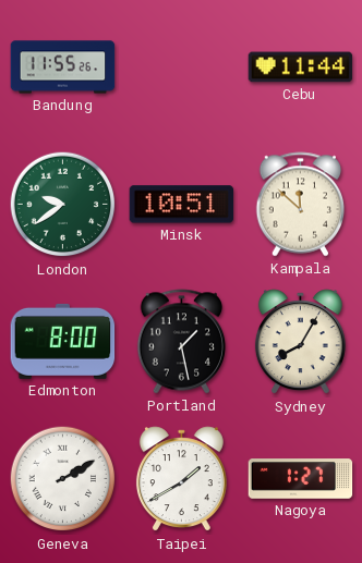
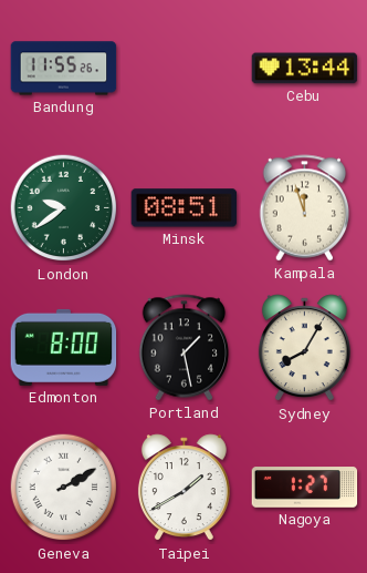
Cebu: 11:44 -> 13:44 (305, 69)
Minsk: 10:51 -> 08:51 (185, 208)
Kampala: 11:52 -> 11:57 (305, 208)
